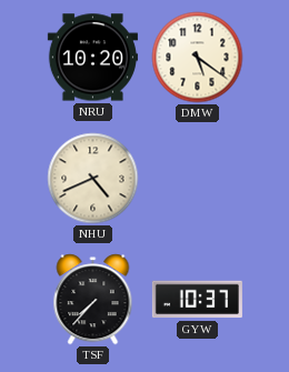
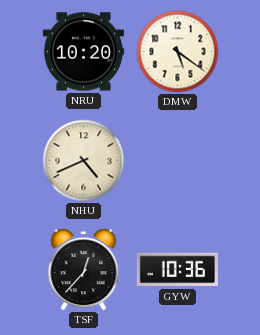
TSF: 7:37 -> 12:37 (84, 270)
GYW: 10:37 -> 10:36 (177, 270)
